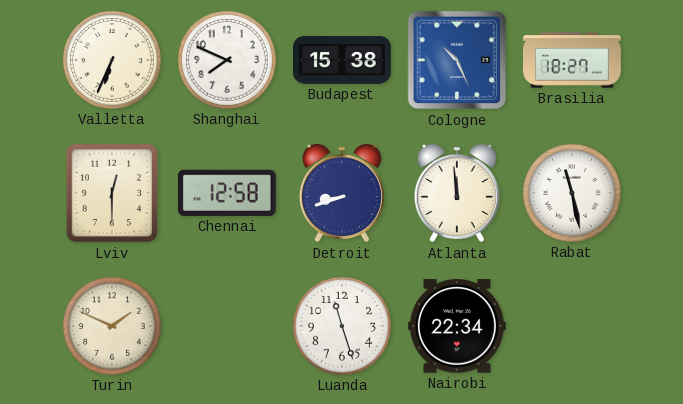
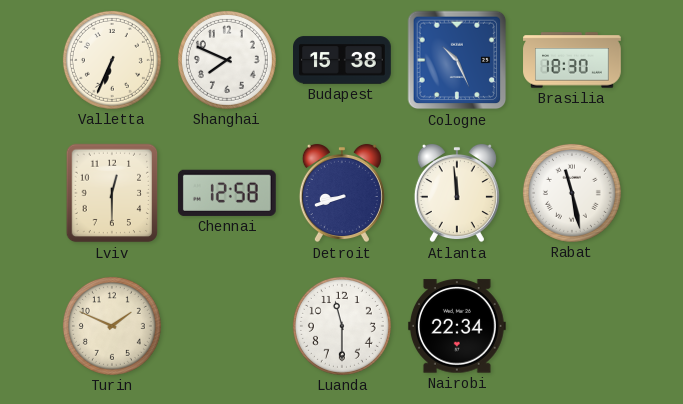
Brasilia: 18:27 -> 18:30 (572, 60)
Luanda: 11:27 -> 11:30 (342, 326)
